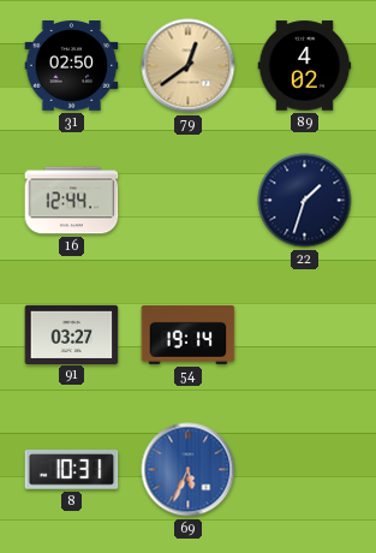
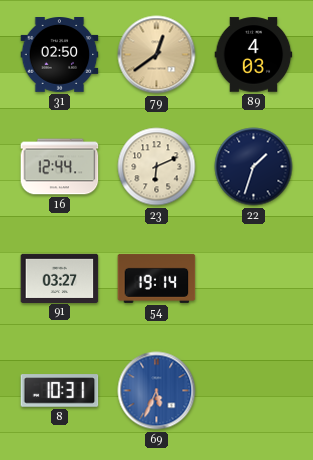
89: 4:02 -> 4:03 (254, 55)
23: none -> 6:11 (157, 167)
